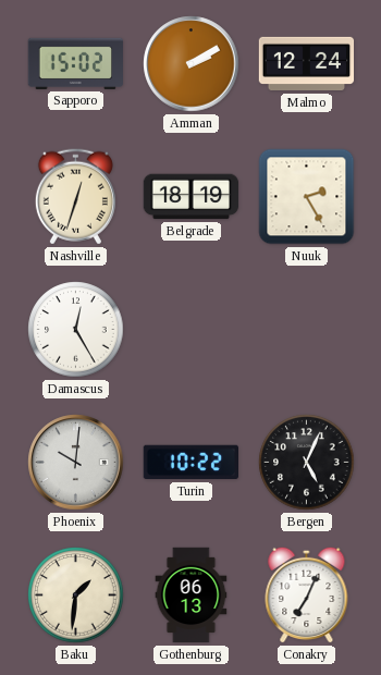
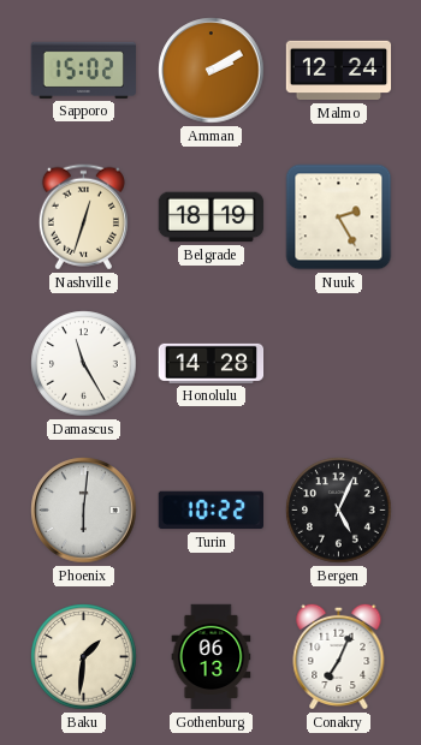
Damascus: 12:25 -> 11:25 (84, 364)
Honolulu: none -> 14:28 (212, 363)
Phoenix: 10:01 -> 6:01 (84, 511)
